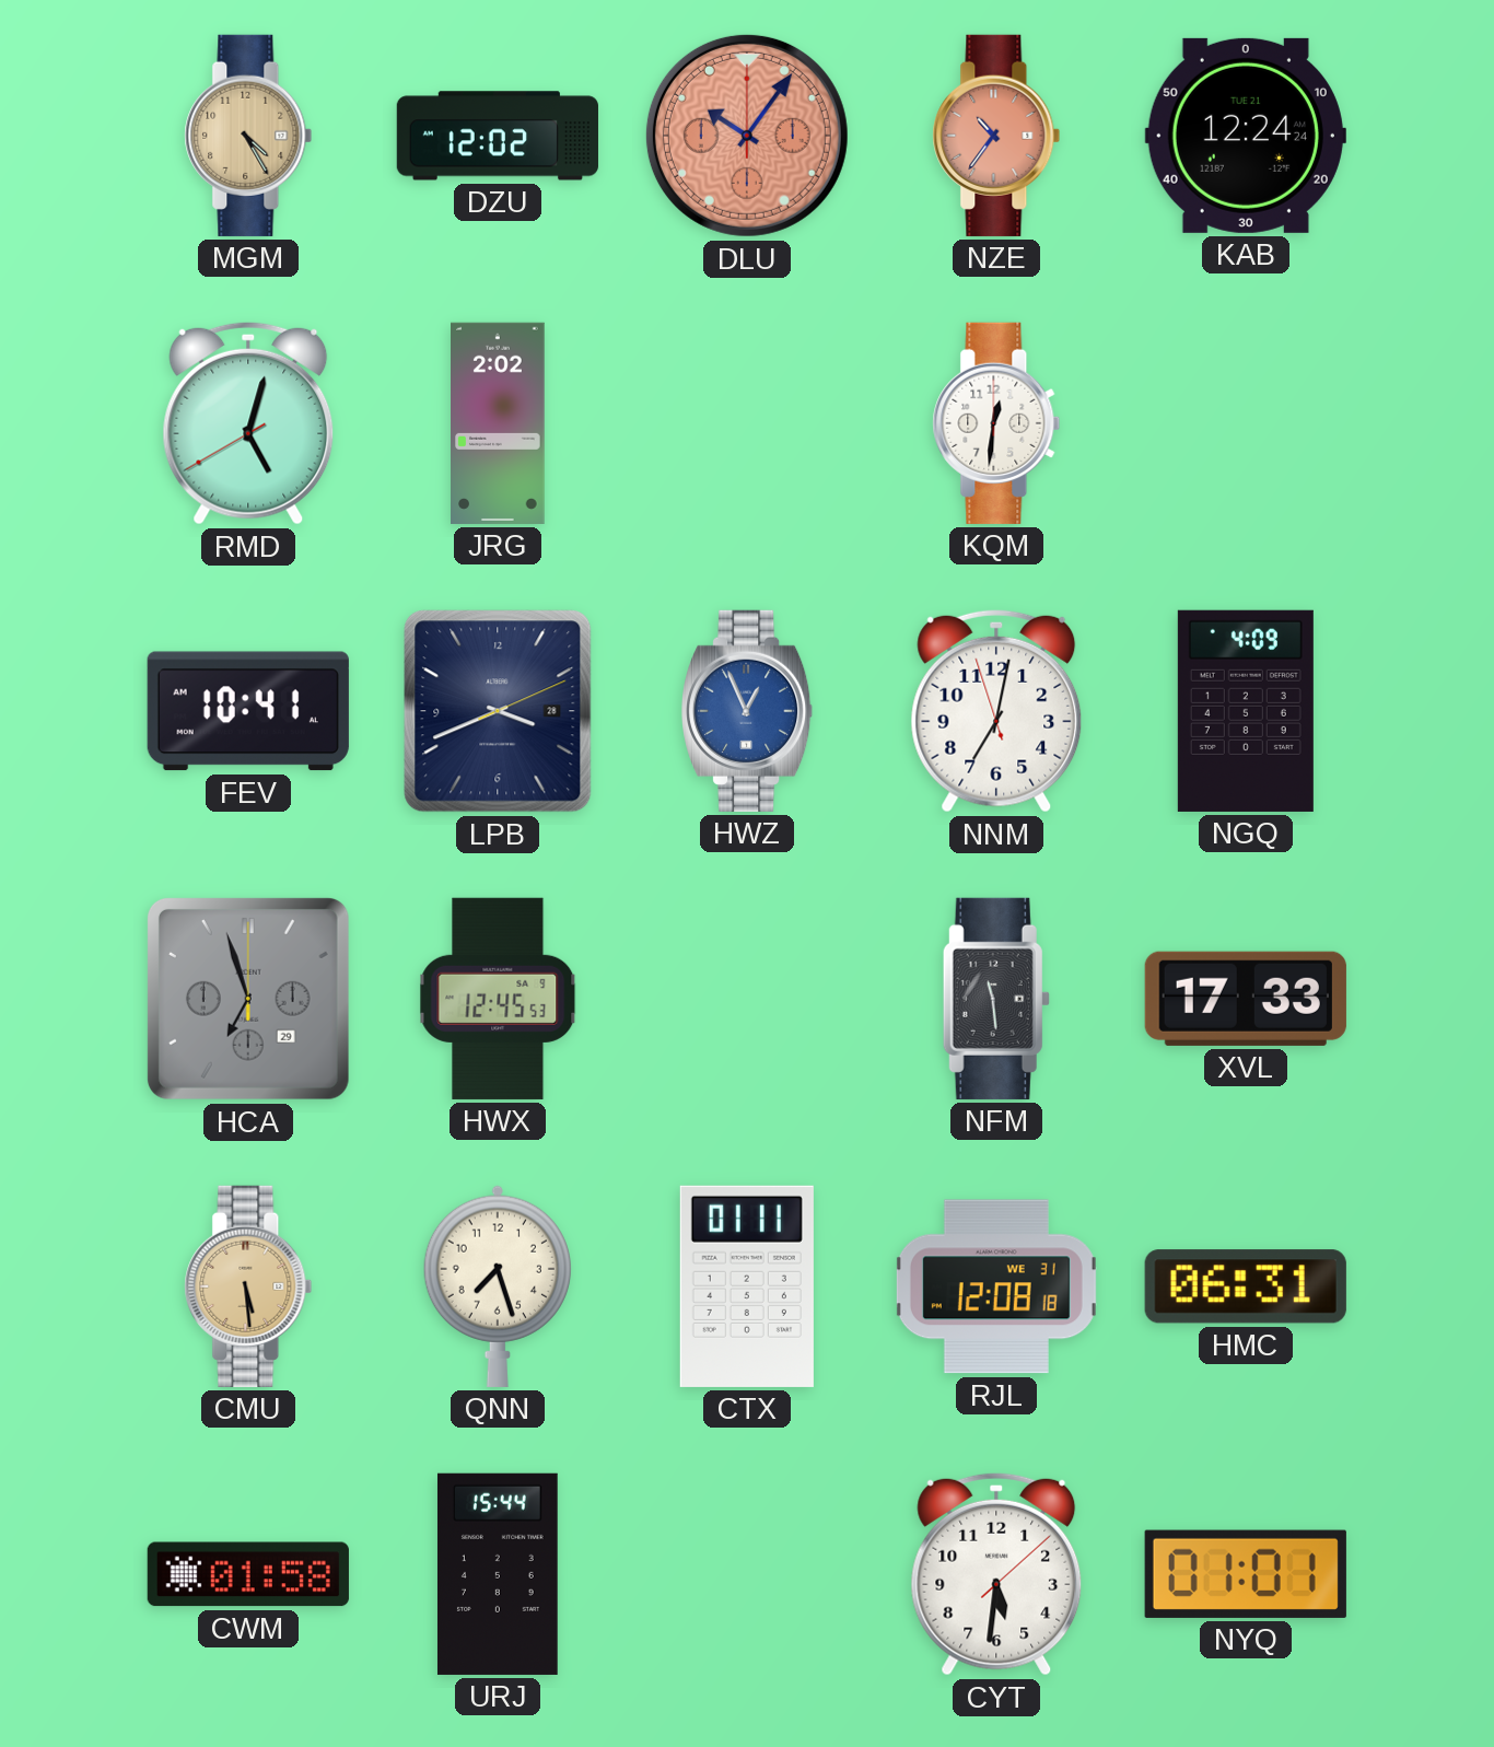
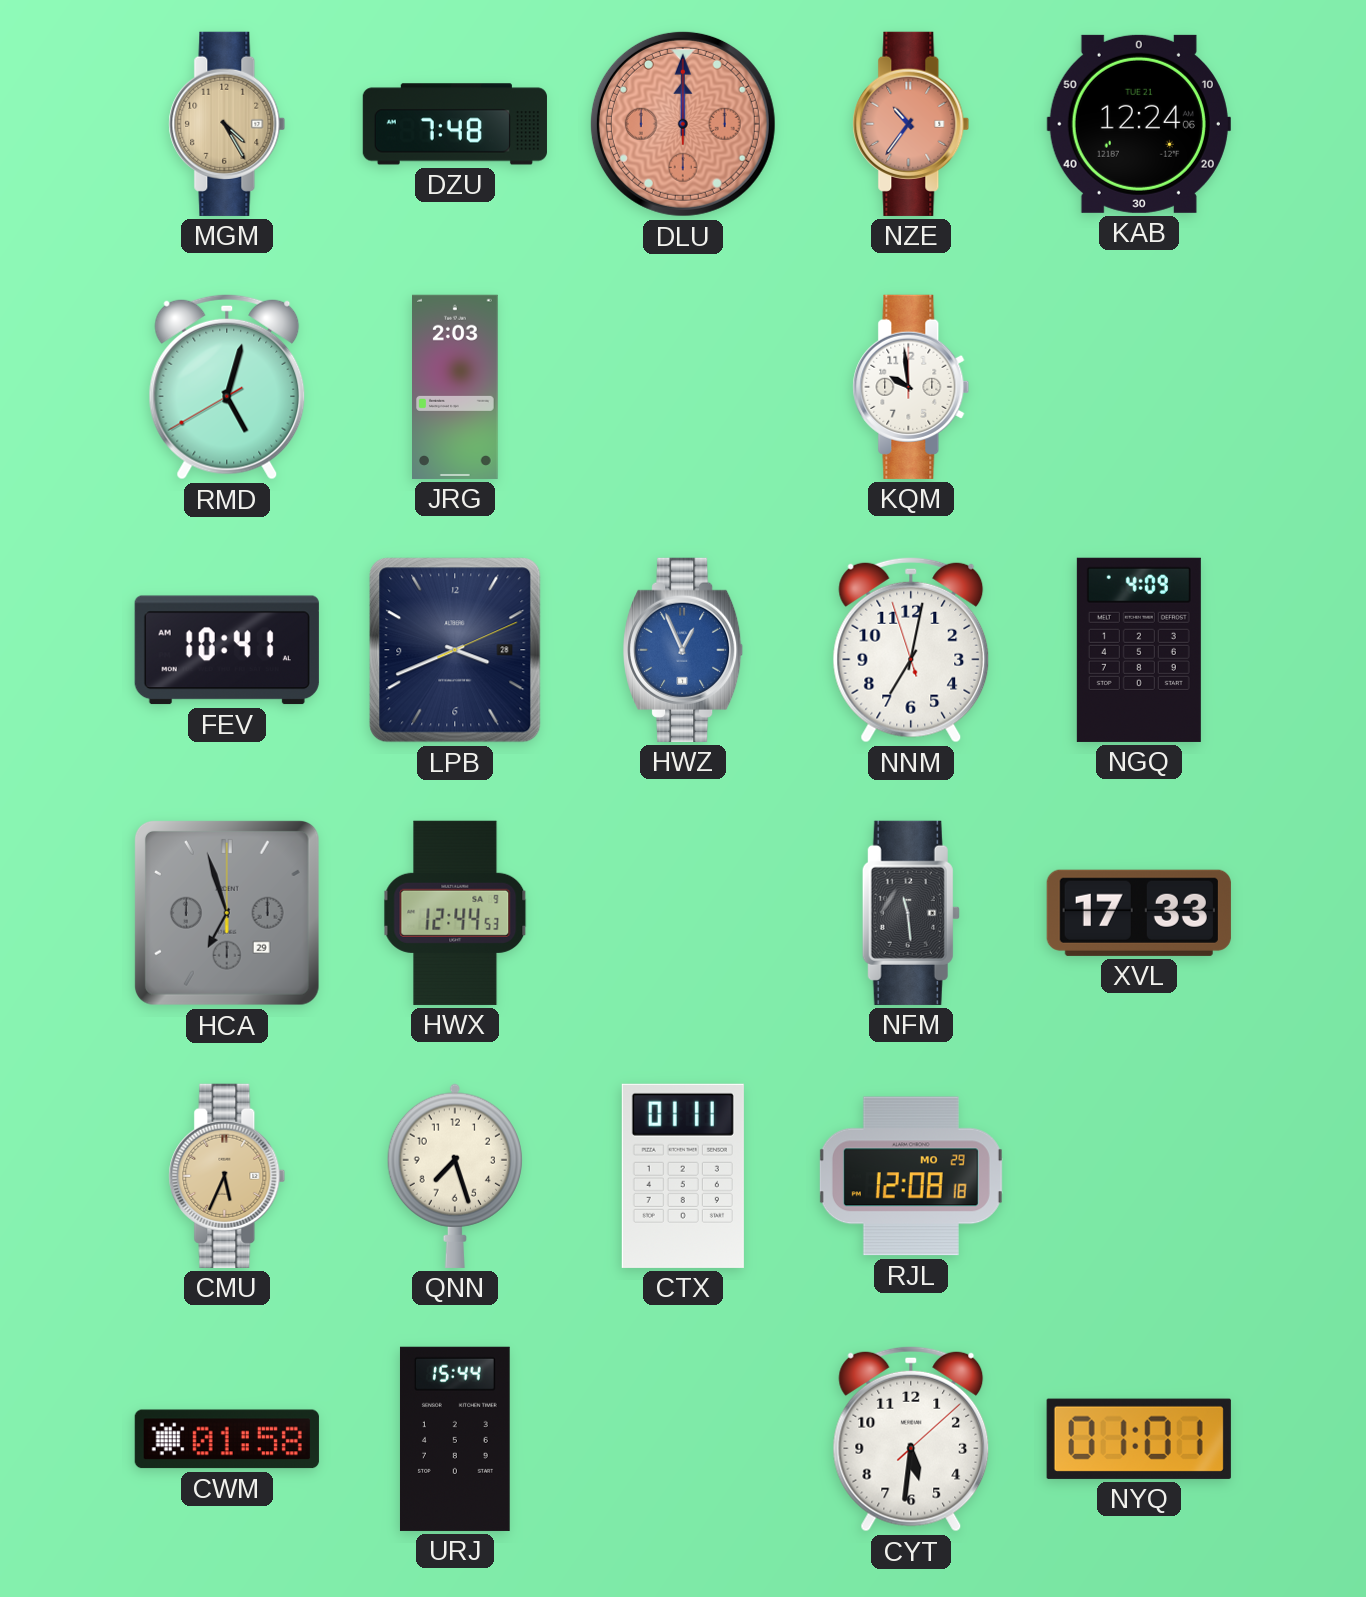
DZU: 12:02 -> 7:48 (455, 124)
DLU: 10:06 -> 12:00 (683, 124)
KAB: 12:24:24 -> 12:24:06 (1139, 124)
JRG: 2:02 -> 2:03 (455, 387)
KQM: 12:31 -> 9:59 (911, 387)
HWX: 12:45 -> 12:44 (455, 913)
CMU: 5:29 -> 5:34 (227, 1176)
RJL date: WE 31 -> MO 29 (911, 1176)
HMC: 06:31 -> none (1246, 1286)
